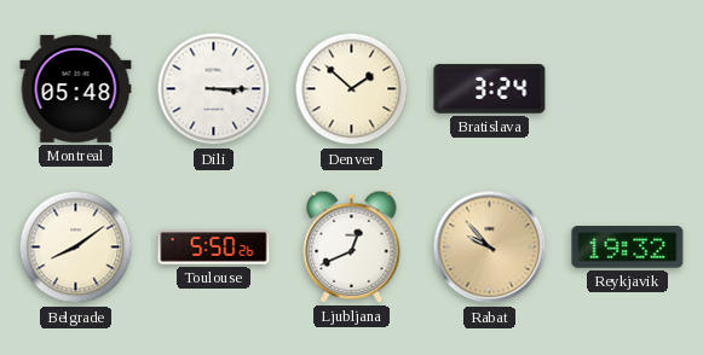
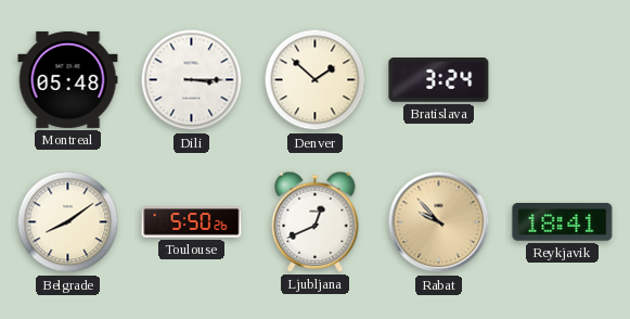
Reykjavik: 19:32 -> 18:41 (563, 222)
